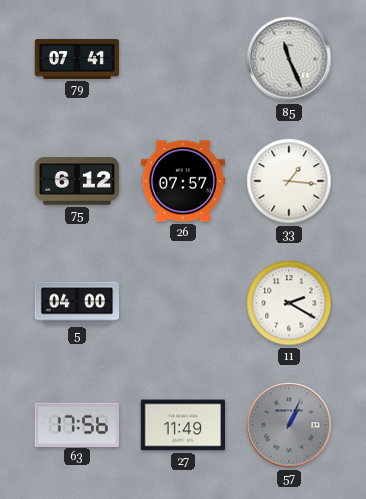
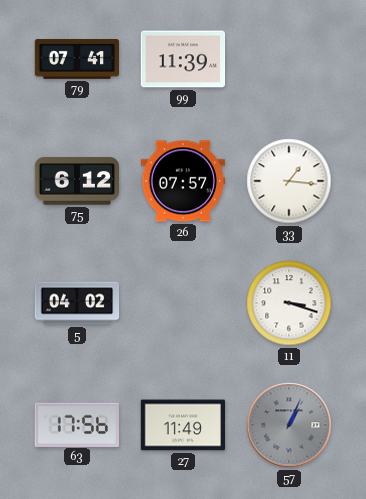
99: none -> 11:39 (183, 59)
85: 11:26 -> none (289, 59)
5: 04:00 -> 04:02 (77, 303)
11: 2:20 -> 3:18 (289, 303)
